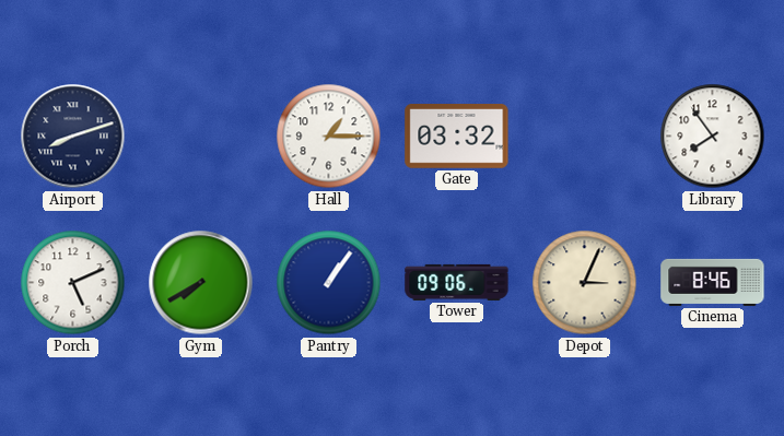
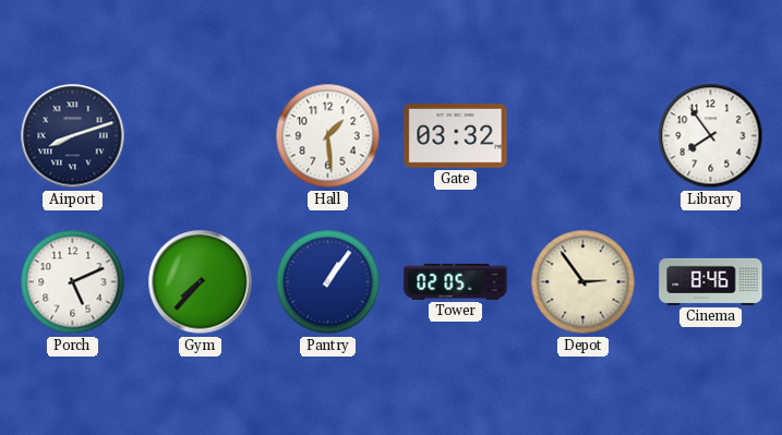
Hall: 1:15 -> 1:29 (328, 136)
Gym: 7:40 -> 7:37 (201, 282)
Tower: 09:06 -> 02:05 (456, 281)
Depot: 3:04 -> 2:54 (584, 282)
